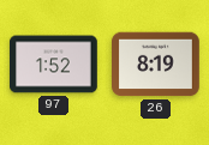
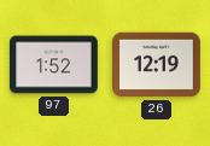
26: 8:19 -> 12:19 (157, 65)
